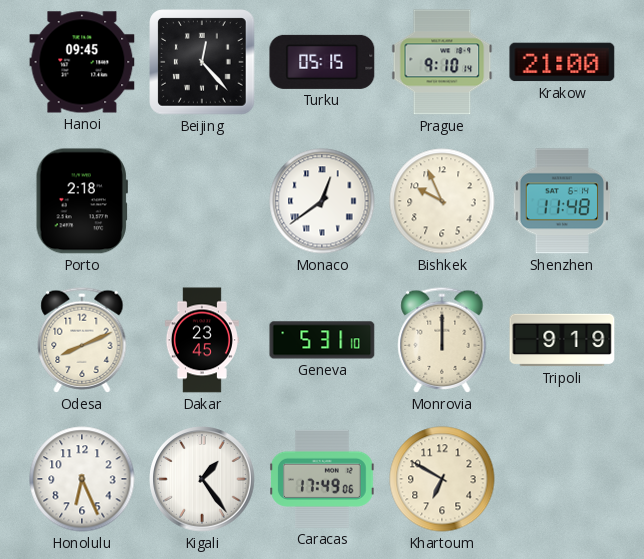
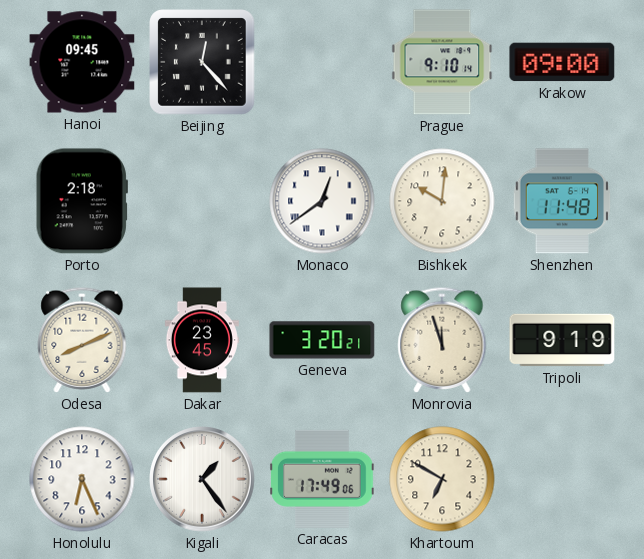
Turku: 05:15 -> none (322, 62)
Krakow: 21:00 -> 09:00 (562, 62)
Bishkek: 9:56 -> 10:01 (442, 201)
Geneva: 5:31 -> 3:20 (322, 340)
Monrovia: 12:00 -> 11:57 (442, 340)
